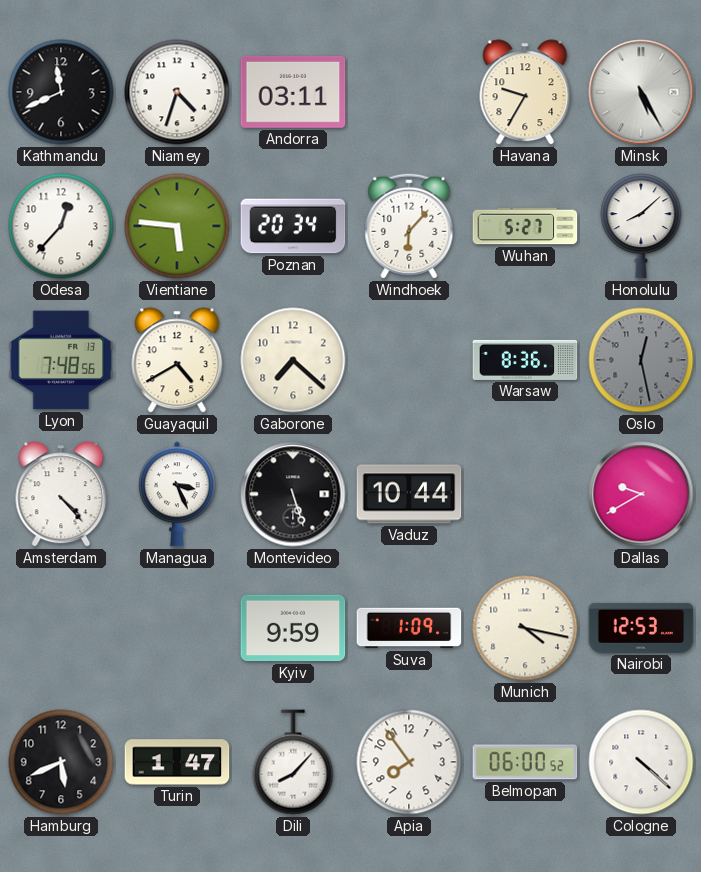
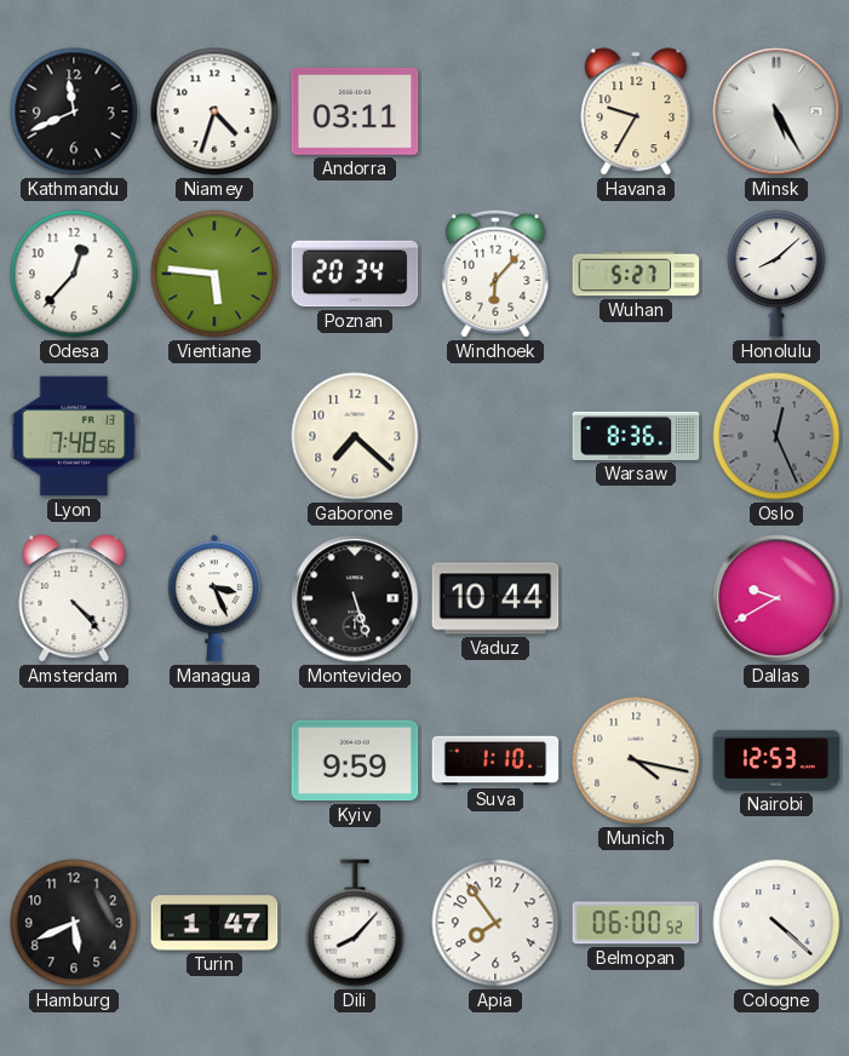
Guayaquil: 4:40 -> none (177, 360)
Oslo: 12:28 -> 12:26 (776, 436)
Suva: 1:09 -> 1:10 (495, 761)
